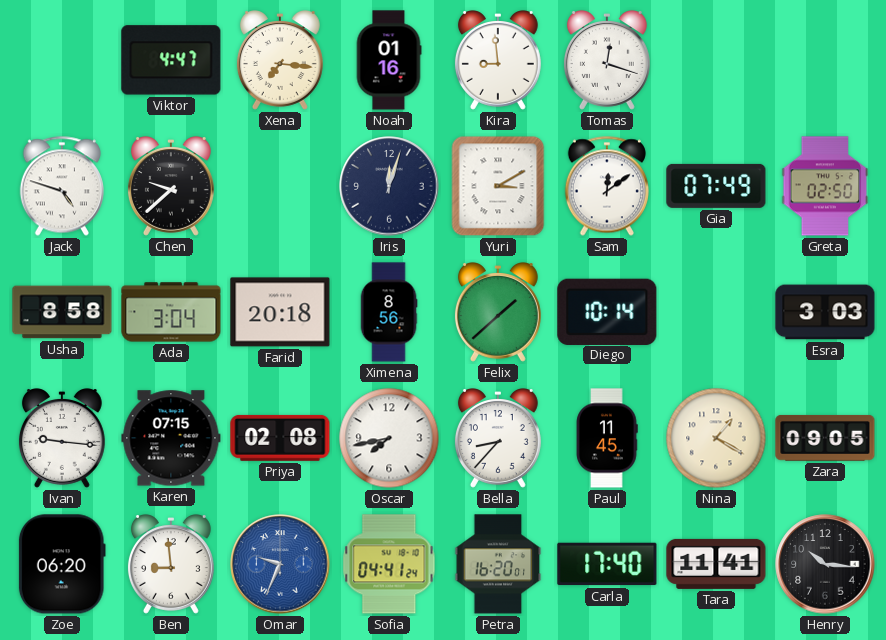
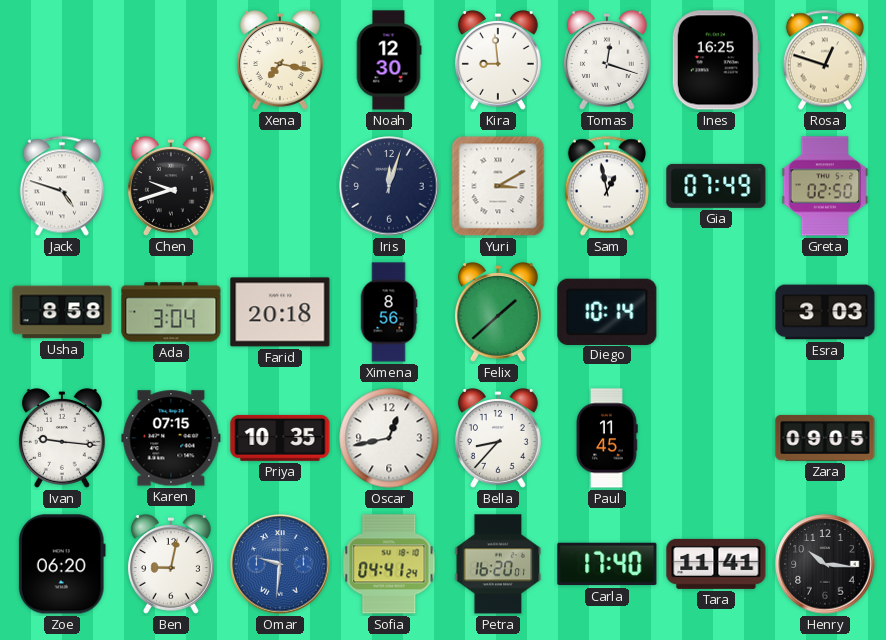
Viktor: 4:47 -> none (171, 60)
Xena: 7:16 -> 7:17 (280, 60)
Noah: 01:16 -> 12:30 (389, 60)
Ines: none -> 16:25 (716, 60)
Rosa: none -> 12:48 (825, 60)
Chen: 9:38 -> 9:42 (171, 186)
Sam: 12:09 -> 12:58 (607, 186)
Priya: 02:08 -> 10:35 (280, 438)
Oscar: 7:43 -> 12:43 (389, 438)
Nina: 1:20 -> none (716, 438)
Ben: 8:59 -> 9:02 (171, 564)
Omar: 9:34 -> 9:31 (280, 564)
